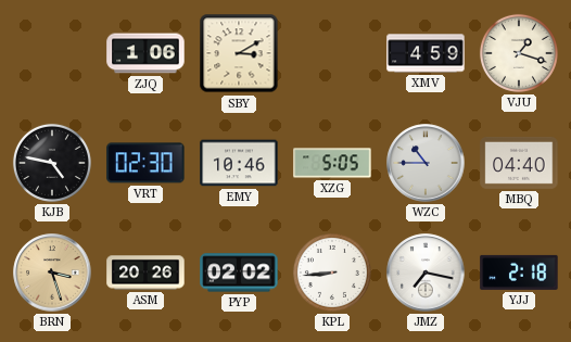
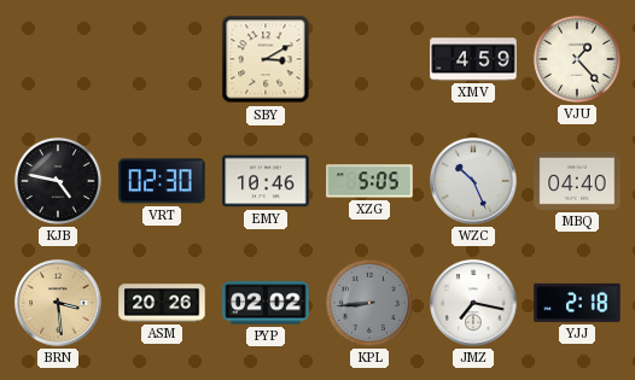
ZJQ: 1:06 -> none (145, 53)
VJU: 1:18 -> 1:23 (577, 59)
WZC: 10:45 -> 10:26 (473, 181)
BRN: 3:27 -> 3:29 (58, 303)
KPL dial: white -> grey (369, 303)
